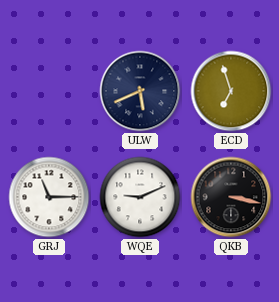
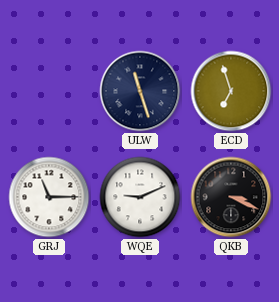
ULW: 5:41 -> 11:27 (140, 91)
QKB: 3:17 -> 3:19 (231, 197)
